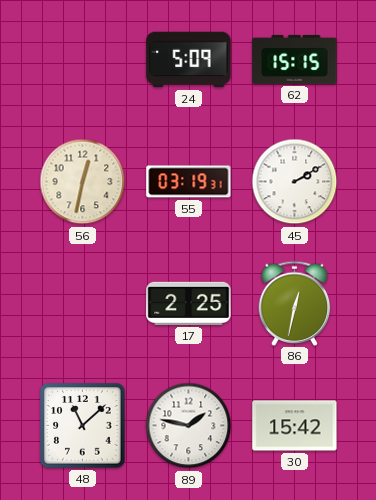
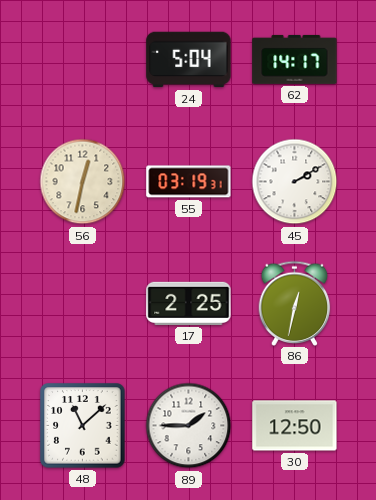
24: 5:09 -> 5:04 (189, 60)
62: 15:15 -> 14:17 (295, 59)
89: 1:47 -> 1:45 (189, 426)
30: 15:42 -> 12:50 (295, 426)
